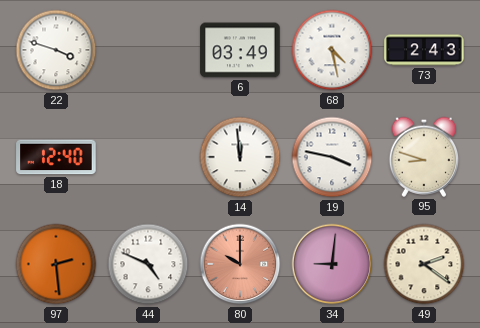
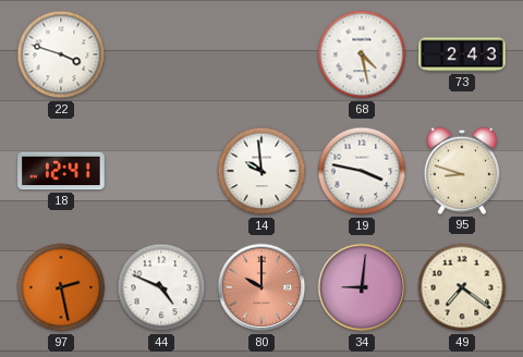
6: 03:49 -> none (240, 50)
18: 12:40 -> 12:41 (61, 171)
14: 11:59 -> 9:59 (261, 171)
97: 2:29 -> 2:28 (61, 287)
49: 2:21 -> 7:21 (462, 287)
